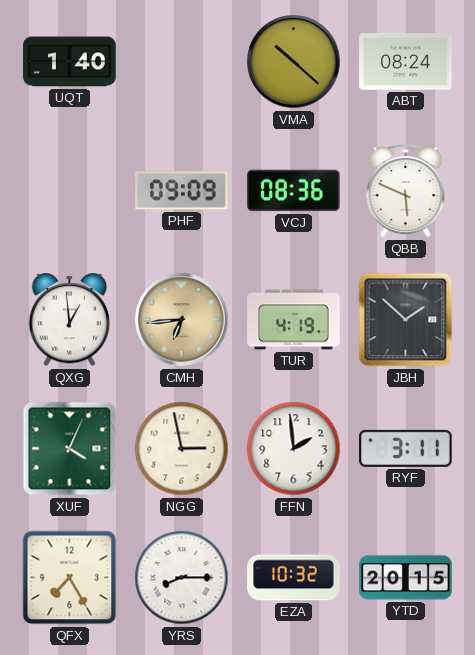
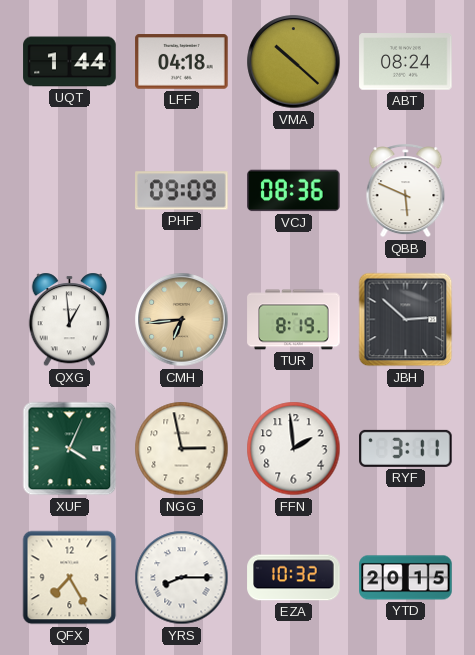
UQT: 1:40 -> 1:44 (70, 62)
LFF: none -> 04:18 (182, 62)
TUR: 4:19 -> 8:19 (294, 320)
JBH: 1:52 -> 2:52 (406, 320)
